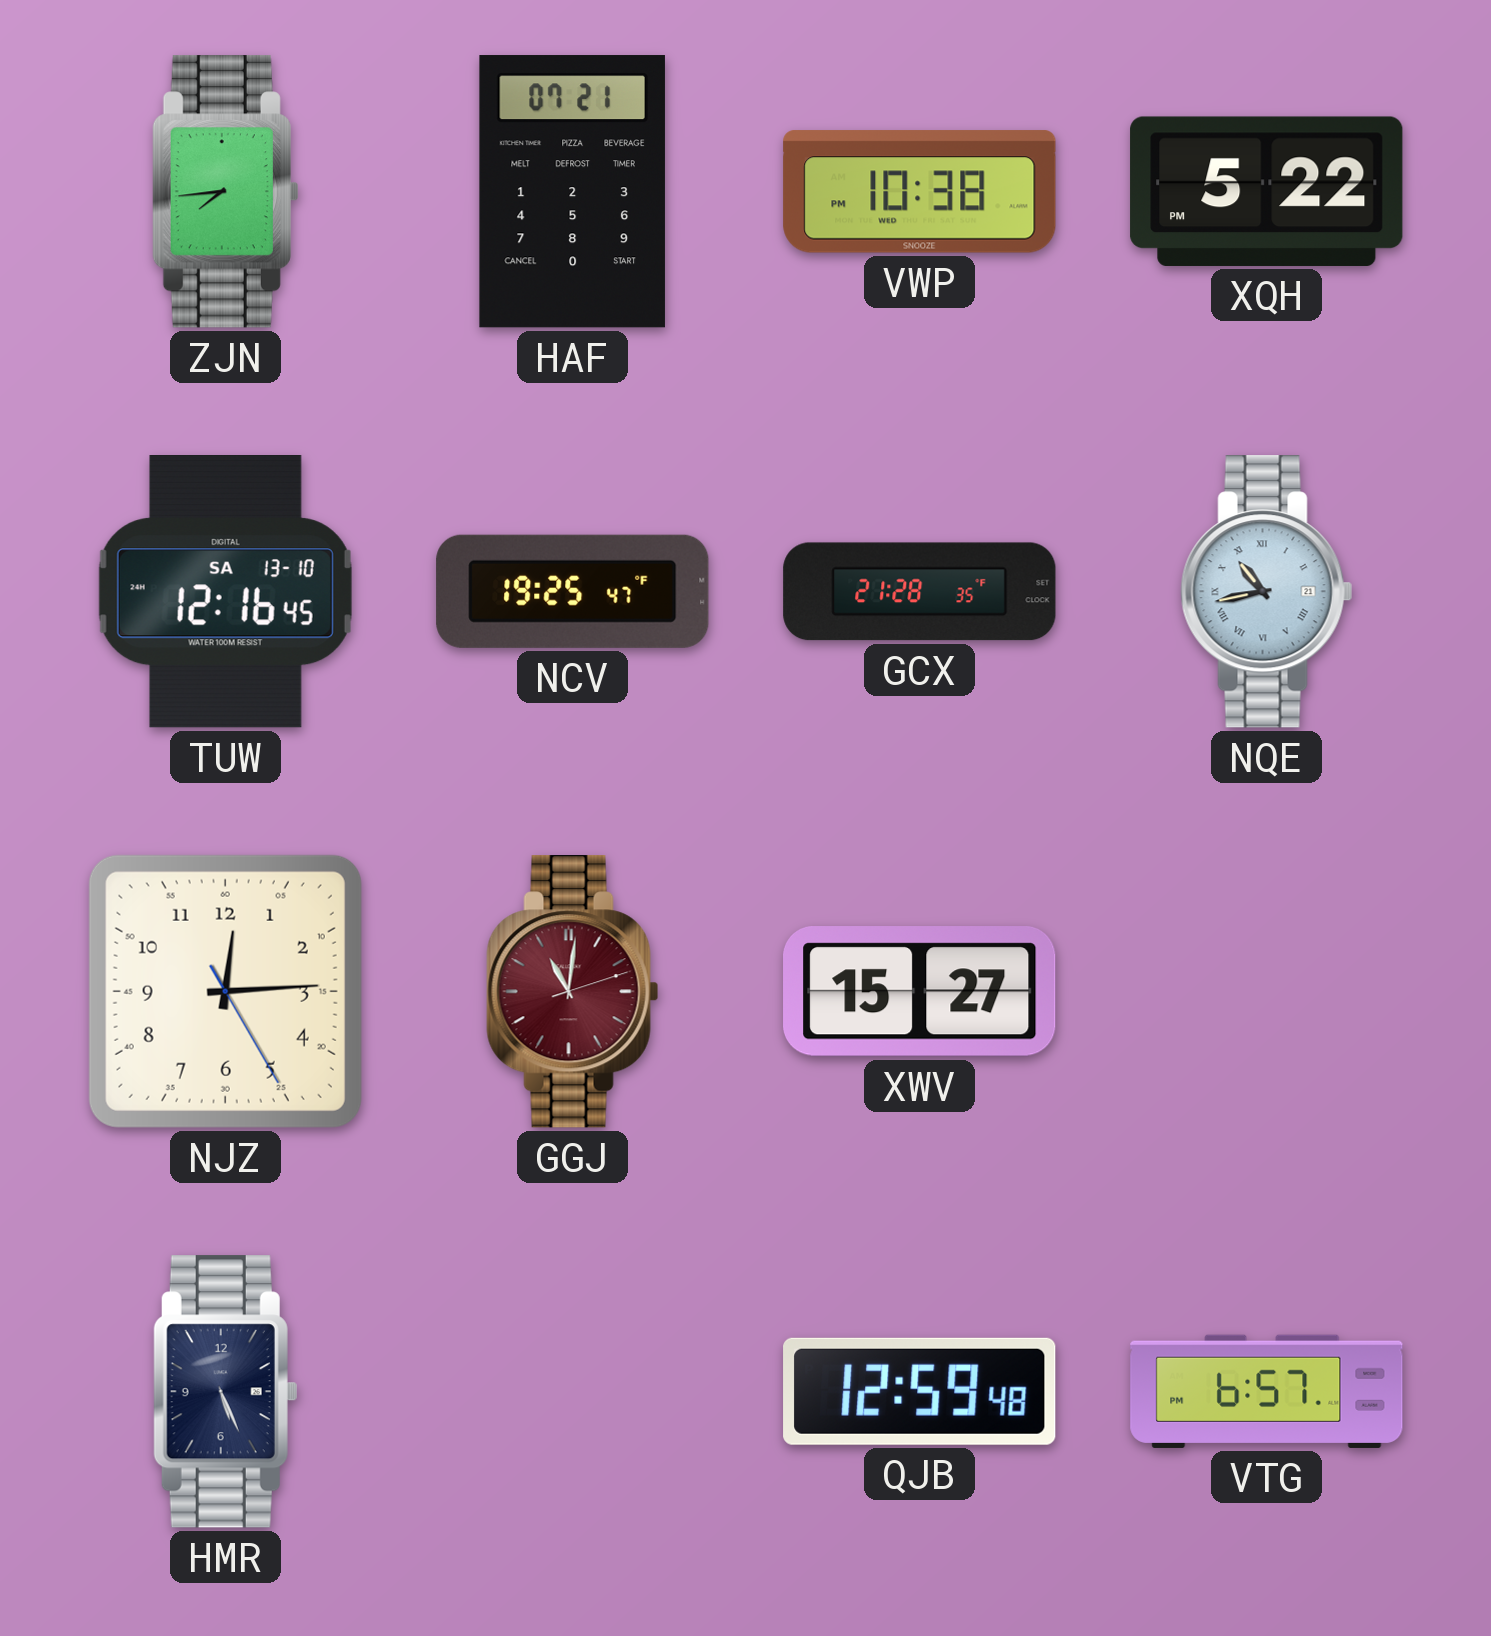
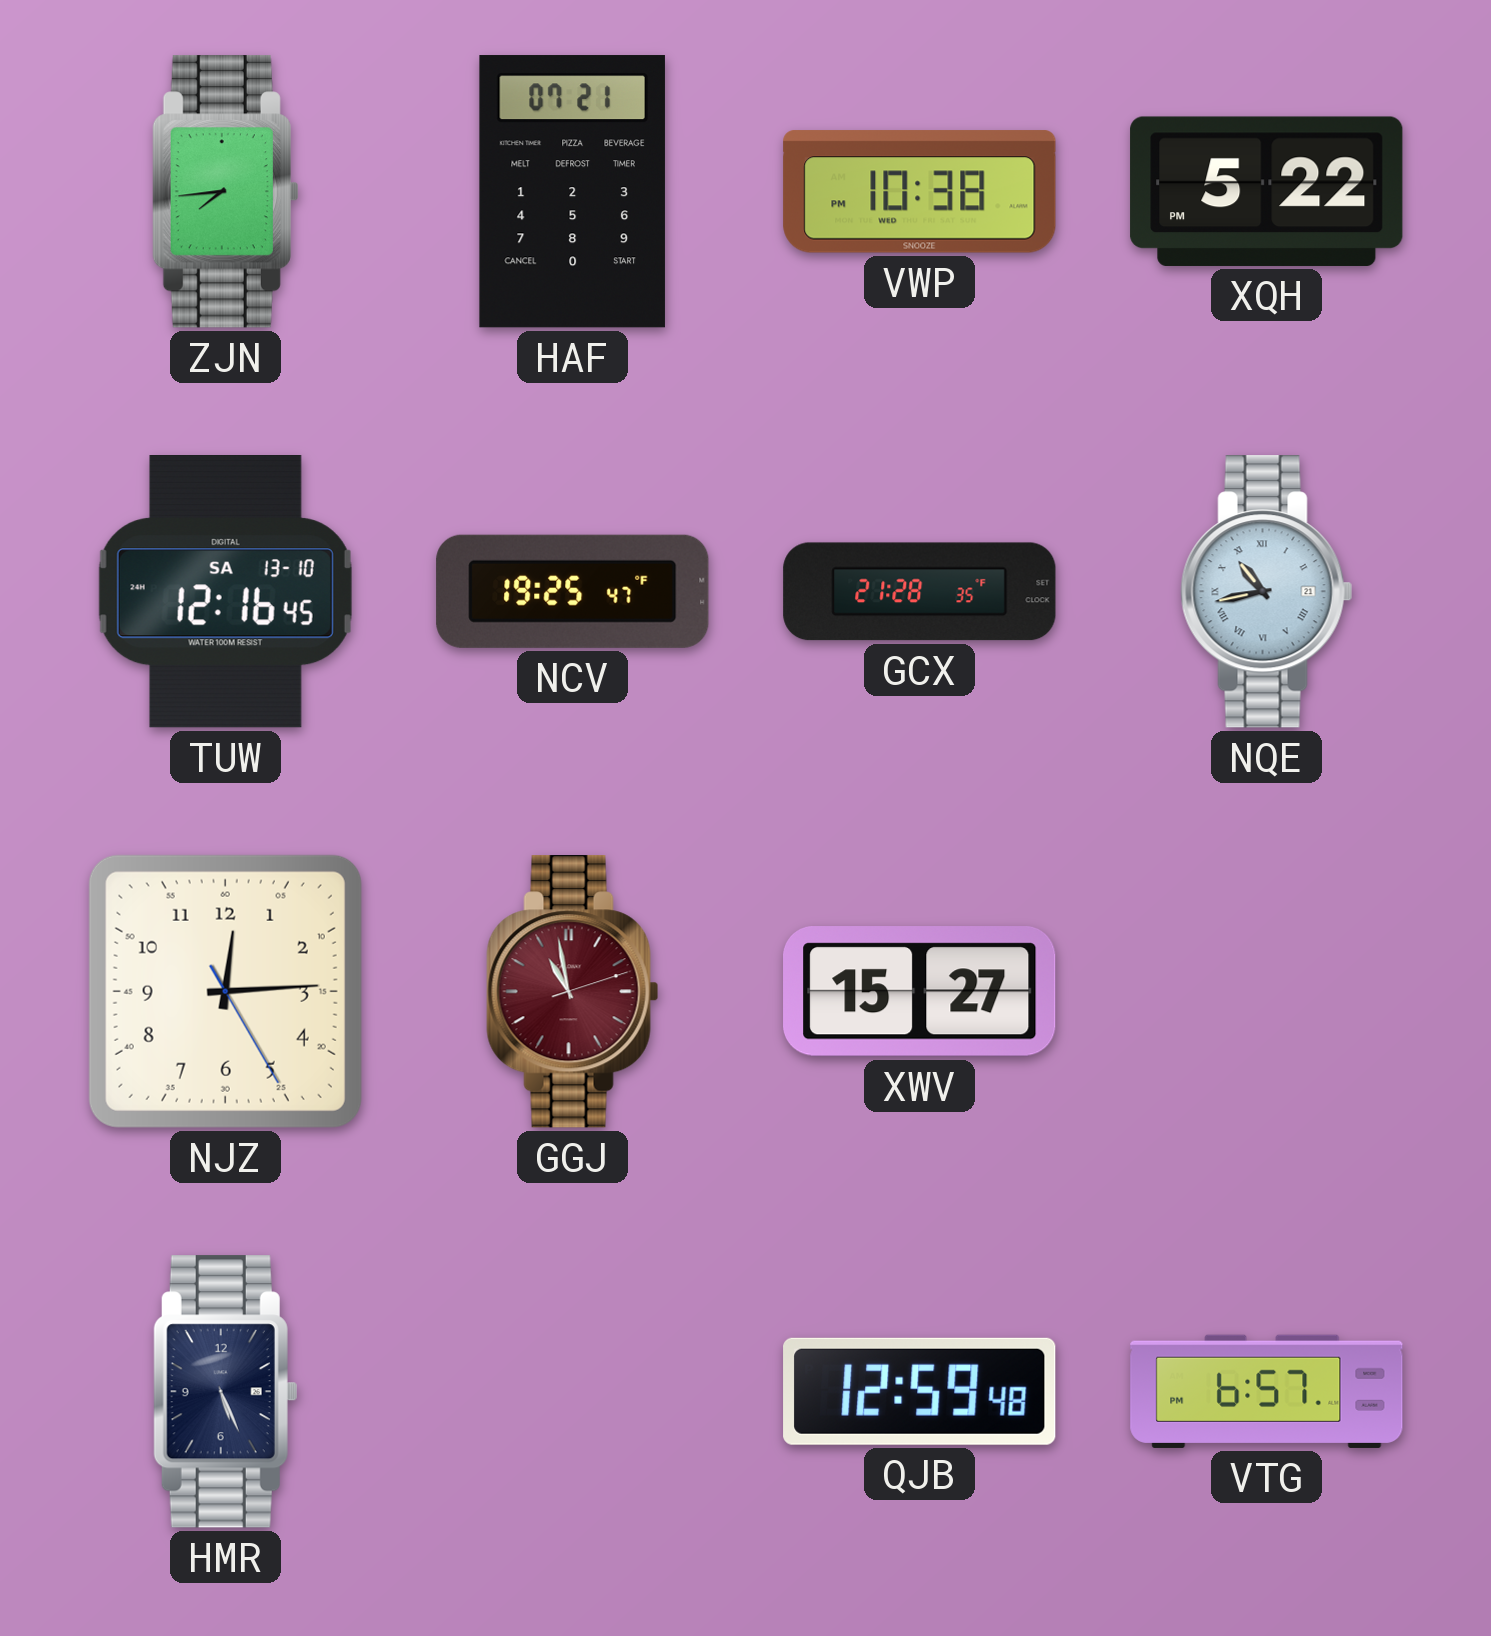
GGJ: 11:01 -> 10:58 (573, 992)
